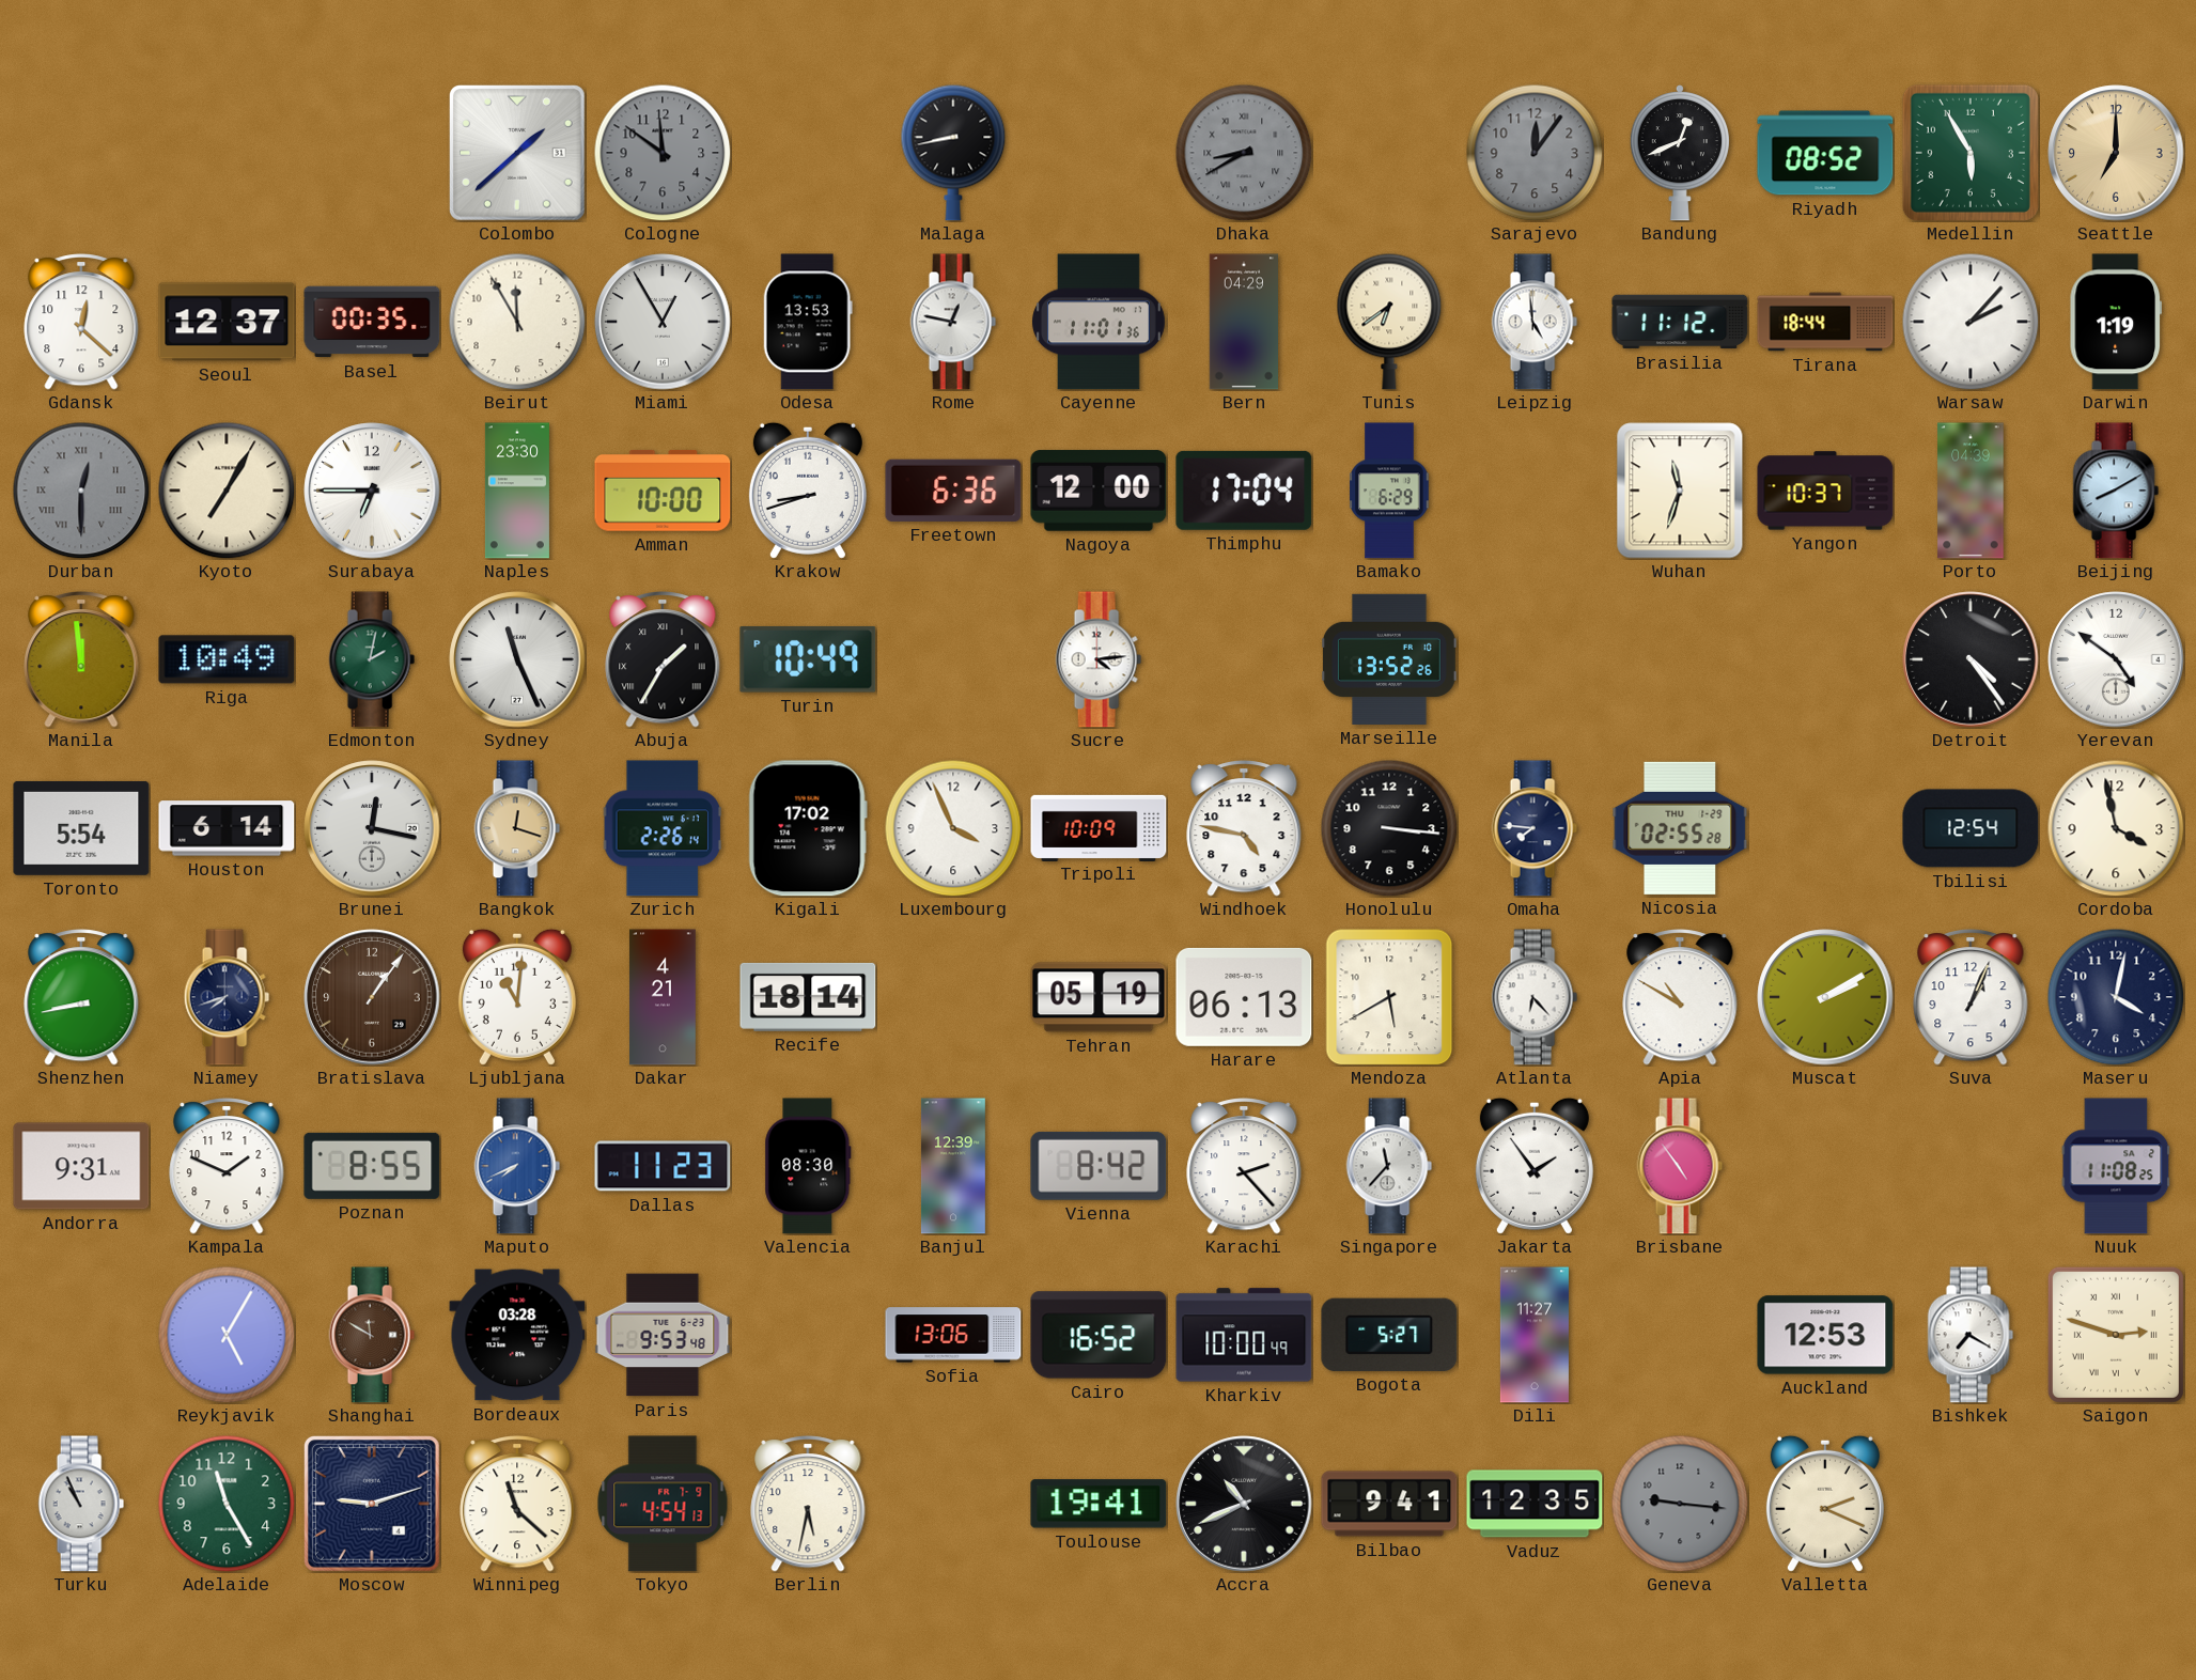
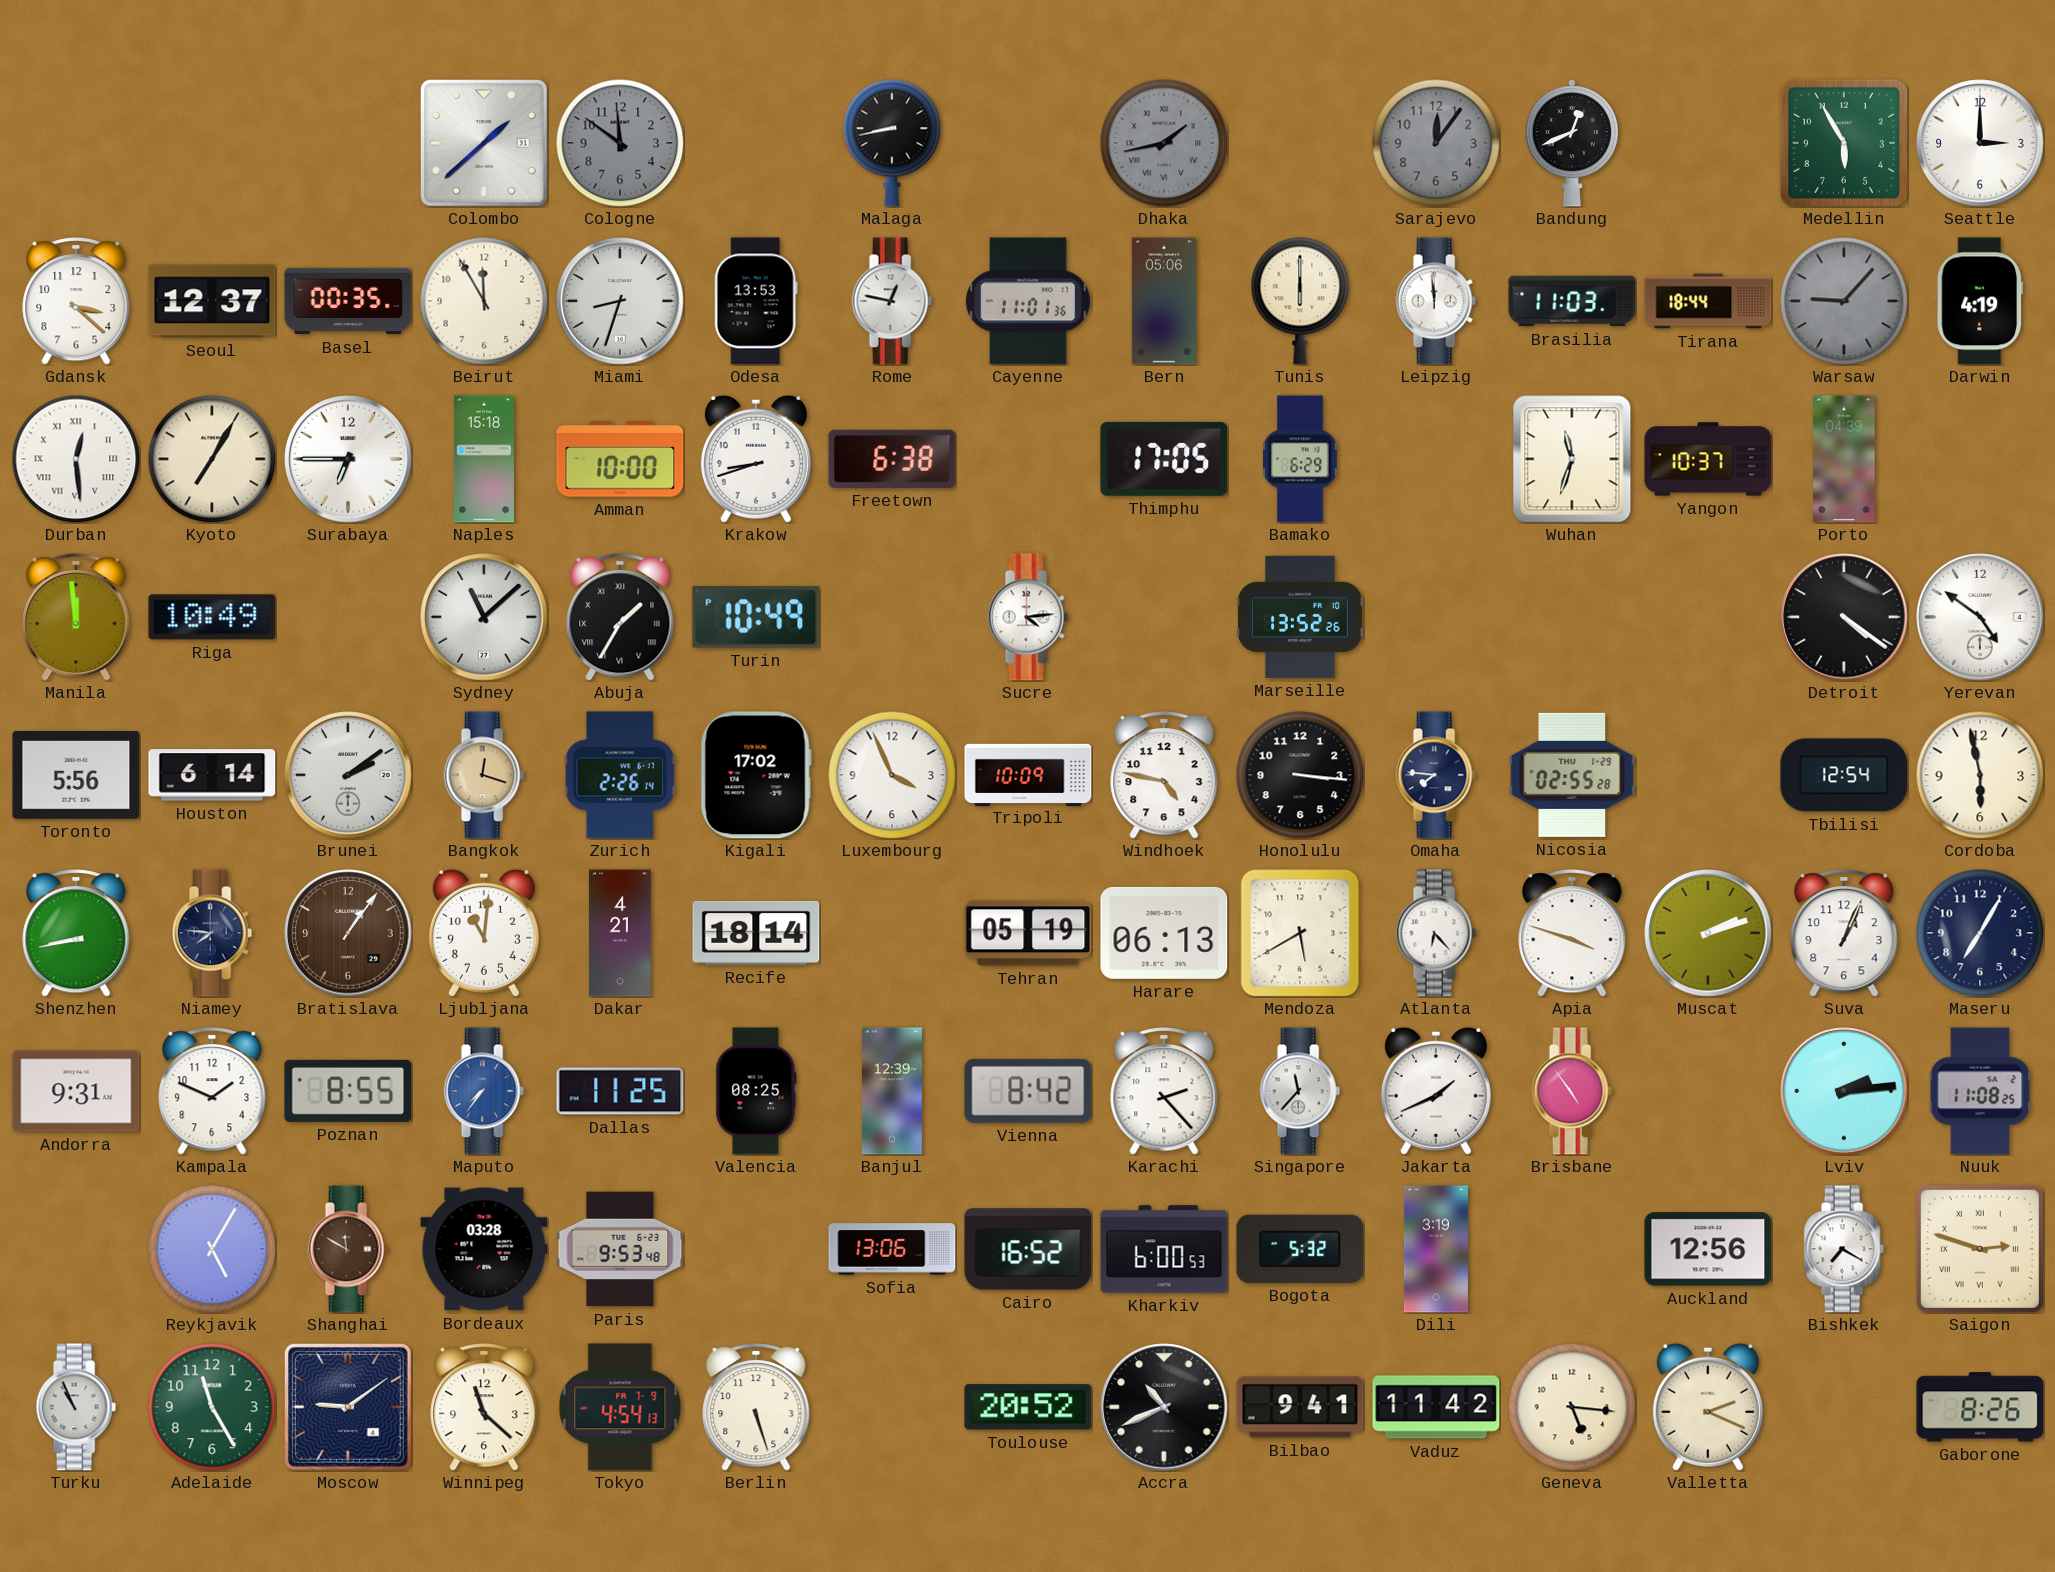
Dhaka: 8:40 -> 1:43 (1164, 143)
Riyadh: 08:52 -> none (1825, 153)
Seattle: 7:00 -> 3:00 (1980, 143)
Seattle dial: champagne -> white (1980, 143)
Gdansk: 12:22 -> 3:22 (76, 302)
Miami: 12:55 -> 8:33 (620, 301)
Bern: 04:29 -> 05:06 (1164, 301)
Tunis: 6:39 -> 6:00 (1300, 301)
Leipzig: 4:59 -> 11:59 (1436, 301)
Brasilia: 11:12 -> 11:03 (1572, 301)
Warsaw: 2:07 -> 9:07 (1844, 301)
Warsaw dial: white -> grey (1844, 301)
Darwin: 1:19 -> 4:19 (1979, 301)
Durban: 12:30 -> 12:29 (76, 459)
Durban dial: grey -> white (76, 459)
Naples: 23:30 -> 15:18 (484, 459)
Freetown: 6:36 -> 6:38 (892, 459)
Nagoya: 12:00 -> none (1099, 491)
Thimphu: 17:04 -> 17:05 (1164, 459)
Beijing: 8:10 -> none (2116, 491)
Edmonton: 2:02 -> none (372, 659)
Sydney: 11:26 -> 11:08 (484, 617)
Detroit: 4:24 -> 4:21 (1844, 617)
Toronto: 5:54 -> 5:56 (76, 775)
Brunei: 12:17 -> 2:09 (348, 775)
Cordoba: 3:58 -> 5:58 (1980, 775)
Niamey: 7:42 -> 7:46 (212, 933)
Apia: 10:50 -> 3:48 (1572, 934)
Muscat: 2:10 -> 2:12 (1708, 933)
Maseru: 4:02 -> 7:05 (1980, 933)
Maputo: 7:41 -> 7:36 (484, 1091)
Dallas: 11:23 -> 11:25 (620, 1091)
Valencia: 08:30 -> 08:25 (756, 1091)
Jakarta: 1:54 -> 1:41 (1436, 1091)
Lviv: none -> 2:14 (1844, 1091)
Kharkiv: 10:00 -> 6:00 (1164, 1249)
Bogota: 5:27 -> 5:32 (1300, 1249)
Dili: 11:27 -> 3:19 (1436, 1249)
Auckland: 12:53 -> 12:56 (1708, 1249)
Moscow: 9:12 -> 9:09 (349, 1408)
Berlin: 5:32 -> 5:27 (756, 1408)
Toulouse: 19:41 -> 20:52 (1028, 1407)
Vaduz: 12:35 -> 11:42 (1436, 1407)
Geneva: 9:16 -> 5:16 (1572, 1407)
Geneva dial: grey -> cream (1572, 1407)
Gaborone: none -> 8:26 (1980, 1407)
